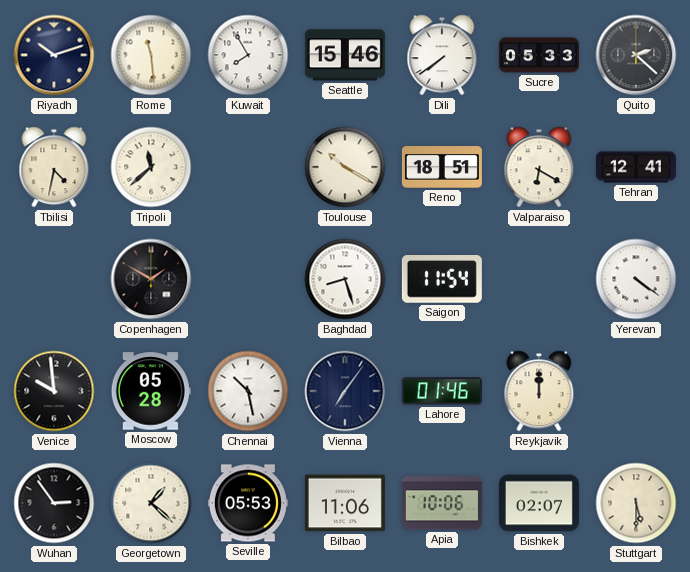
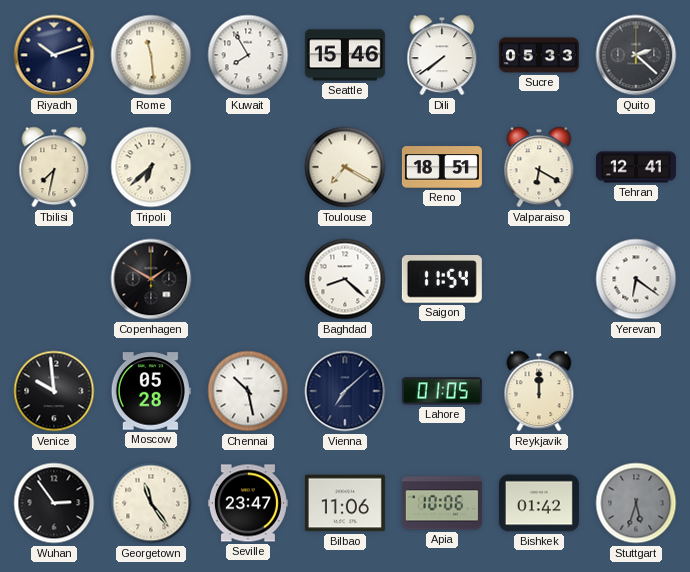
Tbilisi: 4:32 -> 7:32 (54, 167)
Tripoli: 11:38 -> 6:38 (151, 167)
Toulouse: 10:20 -> 7:20 (345, 167)
Baghdad: 8:27 -> 8:22 (345, 279)
Yerevan: 4:21 -> 6:21 (636, 279)
Vienna: 7:06 -> 7:08 (345, 391)
Lahore: 01:46 -> 01:05 (442, 391)
Georgetown: 1:22 -> 11:24 (151, 503)
Seville: 05:53 -> 23:47 (248, 503)
Bishkek: 02:07 -> 01:42 (539, 503)
Stuttgart: 5:30 -> 5:33 (636, 503)
Stuttgart dial: cream -> grey (636, 503)
